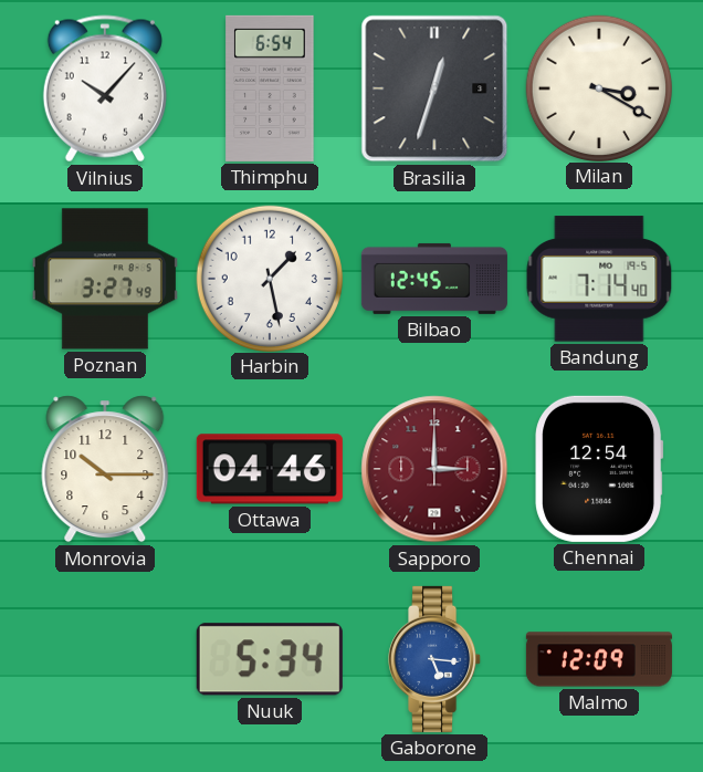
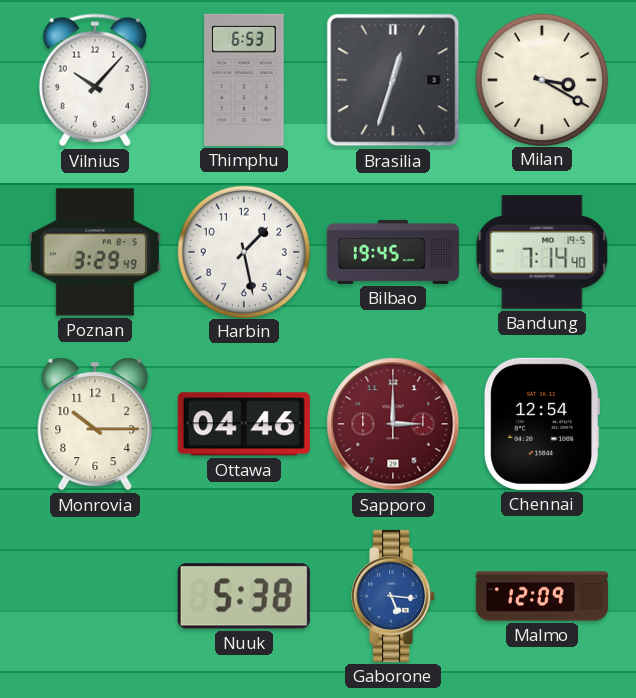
Thimphu: 6:54 -> 6:53 (244, 80)
Poznan: 3:27 -> 3:29 (95, 252)
Bilbao: 12:45 -> 19:45 (393, 252)
Nuuk: 5:34 -> 5:38 (244, 596)
